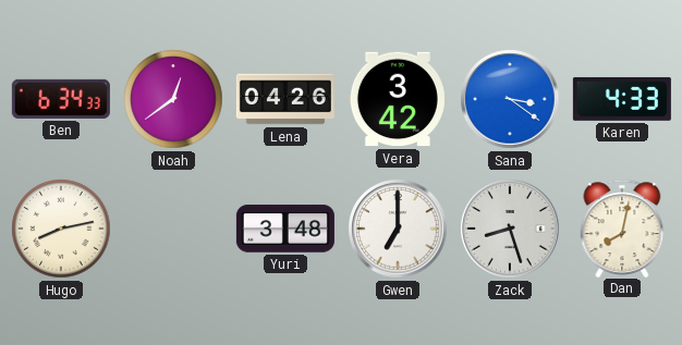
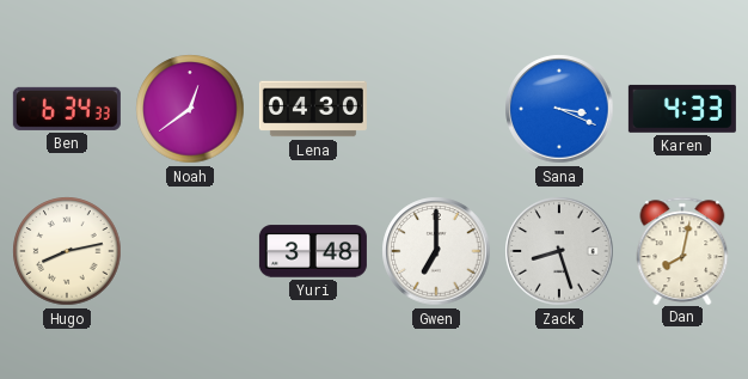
Lena: 04:26 -> 04:30 (313, 109)
Vera: 3:42 -> none (398, 99)
Sana: 3:21 -> 3:19 (559, 109)
